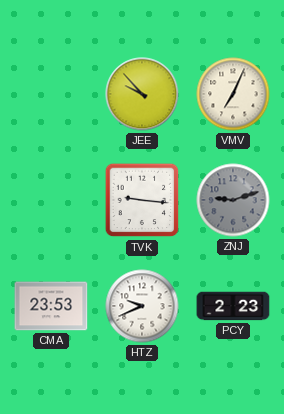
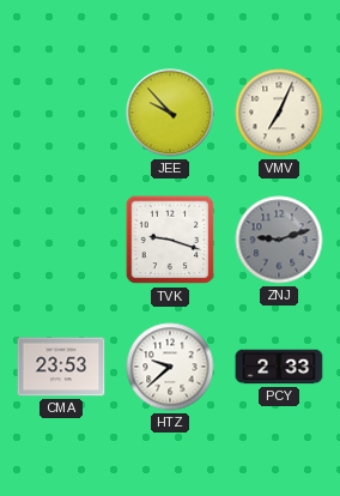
TVK: 9:16 -> 9:18 (170, 240)
HTZ: 9:41 -> 9:38 (170, 367)
PCY: 2:23 -> 2:33 (279, 367)
